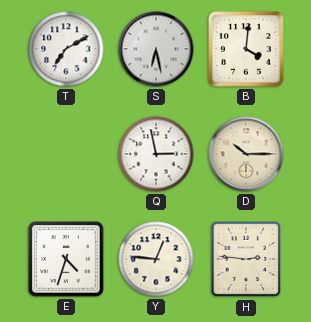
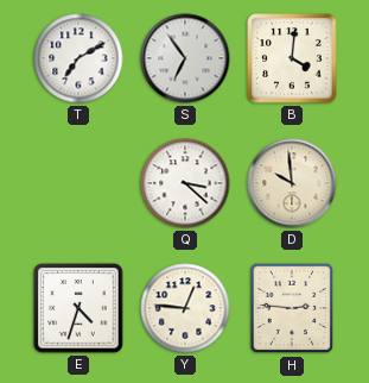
S: 6:28 -> 6:54 (185, 58)
Q: 2:58 -> 3:22 (185, 183)
D: 10:15 -> 9:59 (292, 183)
